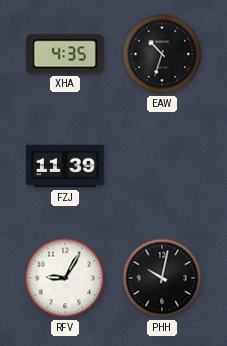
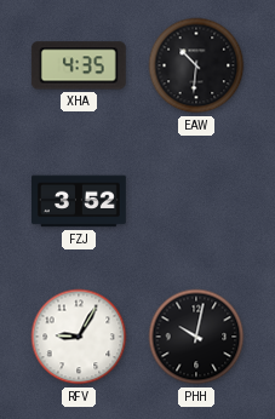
EAW: 10:33 -> 10:31 (196, 65)
FZJ: 11:39 -> 3:52 (80, 201)
